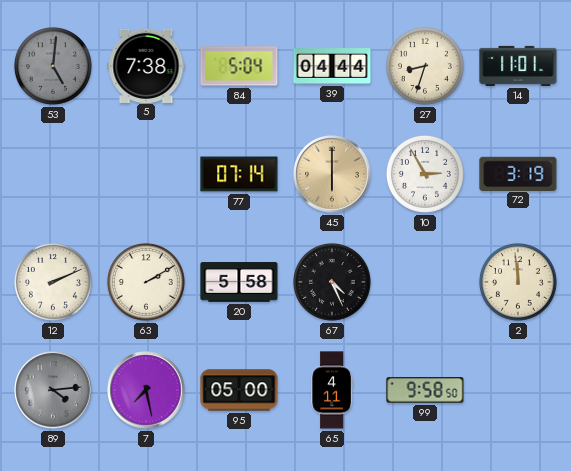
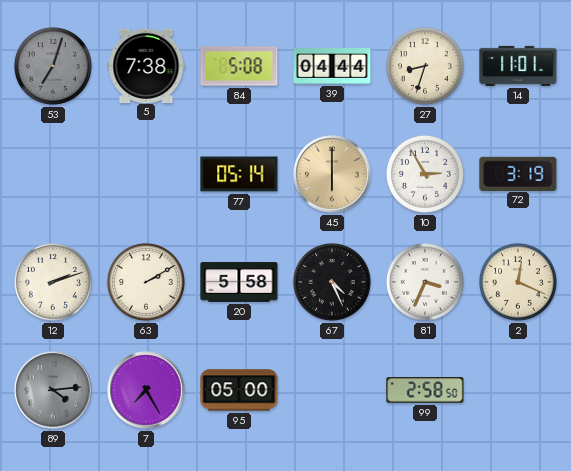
53: 5:01 -> 7:03 (53, 66)
84: 5:04 -> 5:08 (239, 66)
77: 07:14 -> 05:14 (239, 174)
12: 2:11 -> 2:12 (53, 282)
81: none -> 3:34 (425, 282)
2: 11:59 -> 12:19 (518, 282)
7: 7:28 -> 7:25 (146, 390)
65: 4:11 -> none (332, 390)
99: 9:58 -> 2:58 (425, 390)
